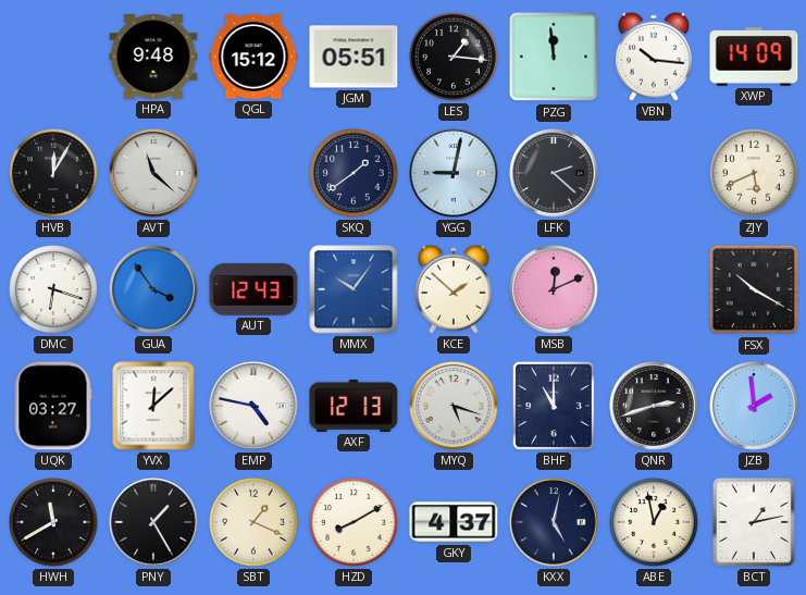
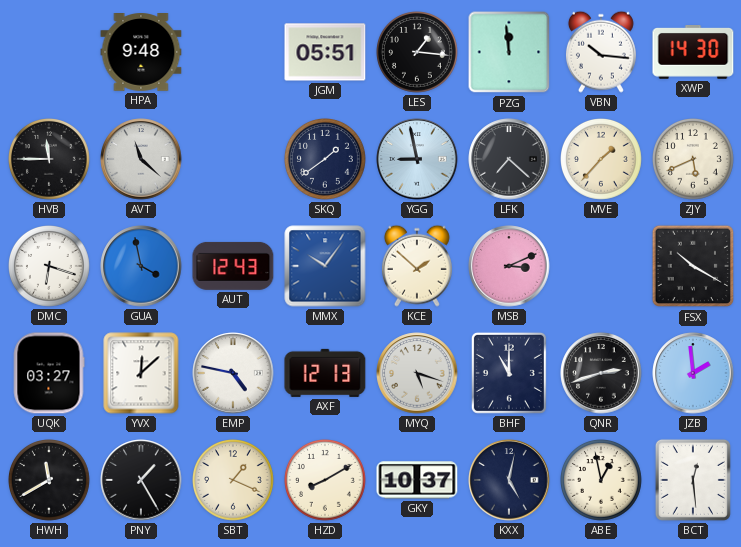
QGL: 15:12 -> none (253, 57)
XWP: 14:09 -> 14:30 (693, 53)
HVB: 12:05 -> 11:45 (50, 160)
YGG: 9:02 -> 8:58 (417, 159)
LFK: 2:22 -> 7:22 (509, 159)
MVE: none -> 1:37 (602, 160)
GUA: 3:54 -> 3:58 (141, 266)
MSB: 12:11 -> 3:11 (509, 266)
GKY: 4:37 -> 10:37 (417, 480)
BCT: 1:13 -> 12:29 (693, 480)
